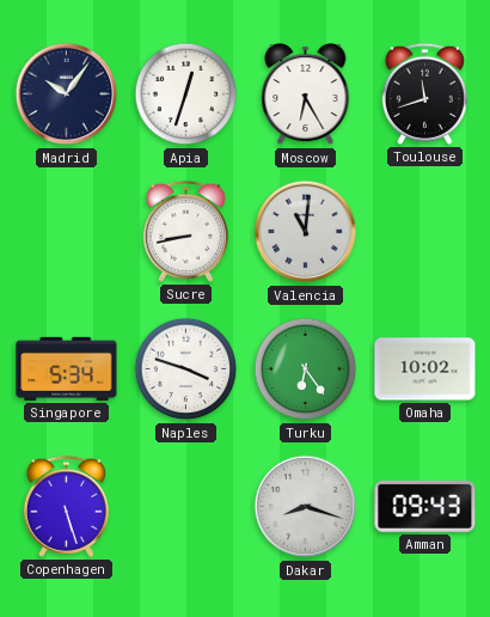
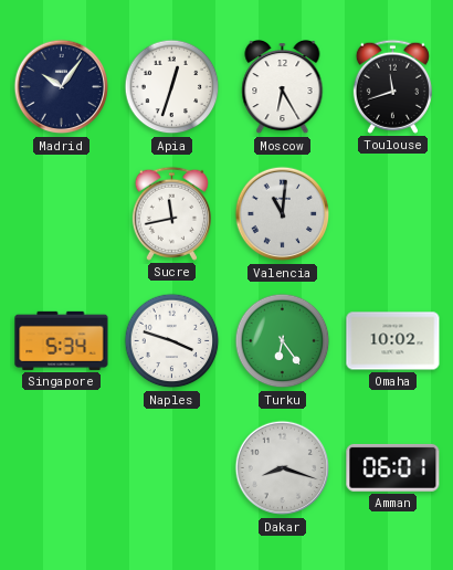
Sucre: 8:43 -> 11:43 (171, 213)
Copenhagen: 5:27 -> none (66, 506)
Amman: 09:43 -> 06:01 (393, 467)
